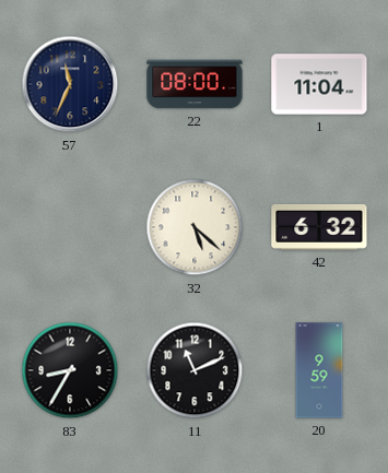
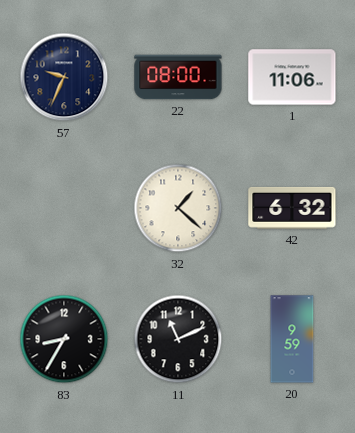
57: 11:34 -> 9:34 (64, 77)
1: 11:04 -> 11:06 (292, 77)
32: 5:22 -> 1:22 (178, 208)
